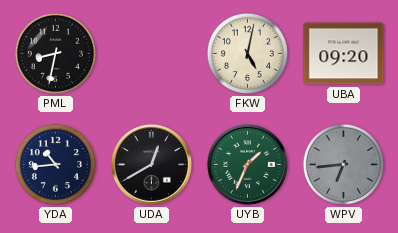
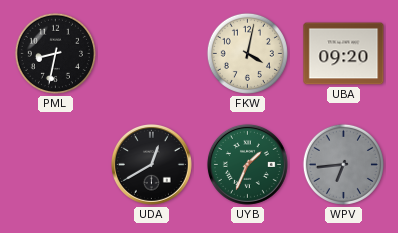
FKW: 5:02 -> 4:02 (247, 53)
YDA: 10:44 -> none (55, 164)
